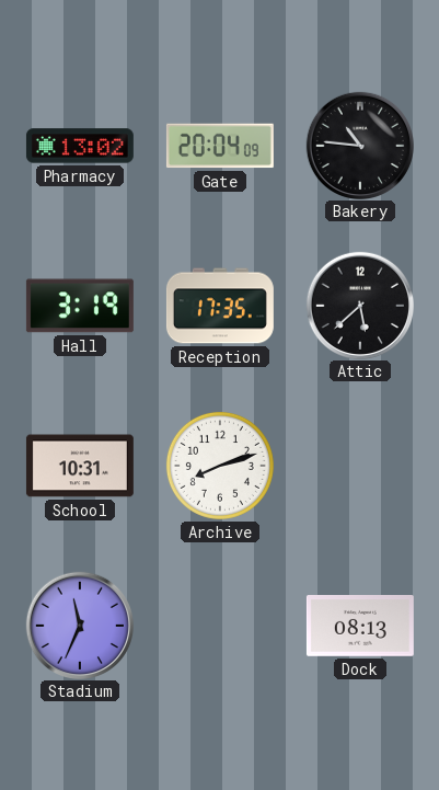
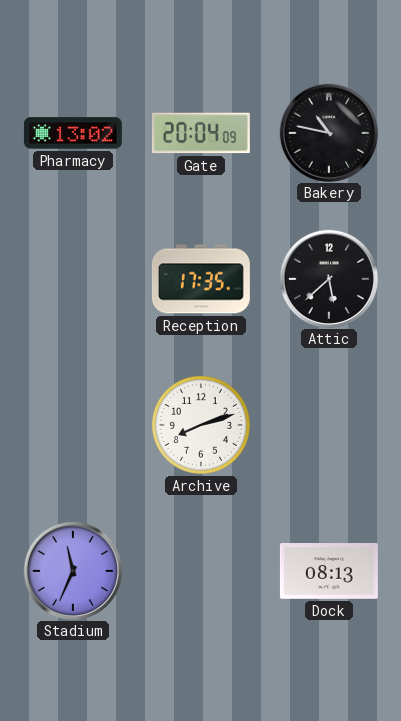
Bakery: 10:46 -> 10:47 (328, 132)
Hall: 3:19 -> none (80, 306)
School: 10:31 -> none (80, 466)
